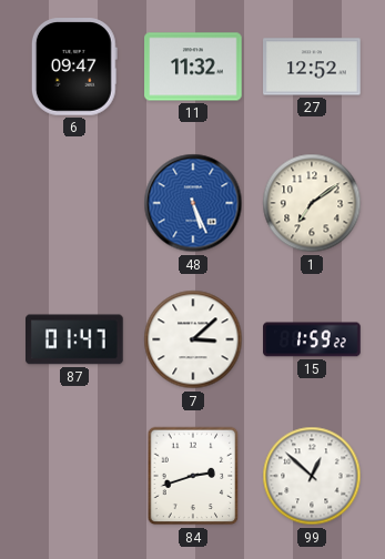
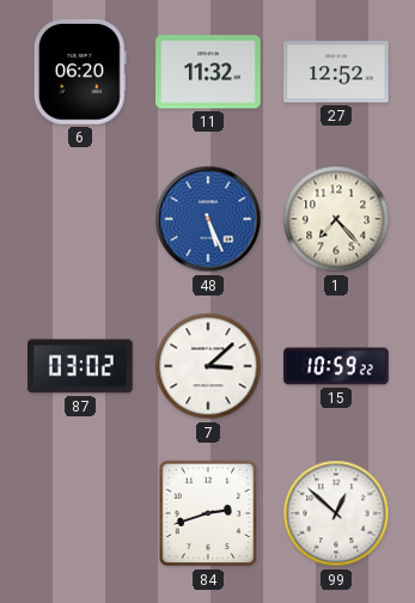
6: 09:47 -> 06:20 (80, 72)
1: 7:09 -> 7:23 (336, 219)
87: 01:47 -> 03:02 (81, 366)
15: 1:59 -> 10:59 (336, 366)
